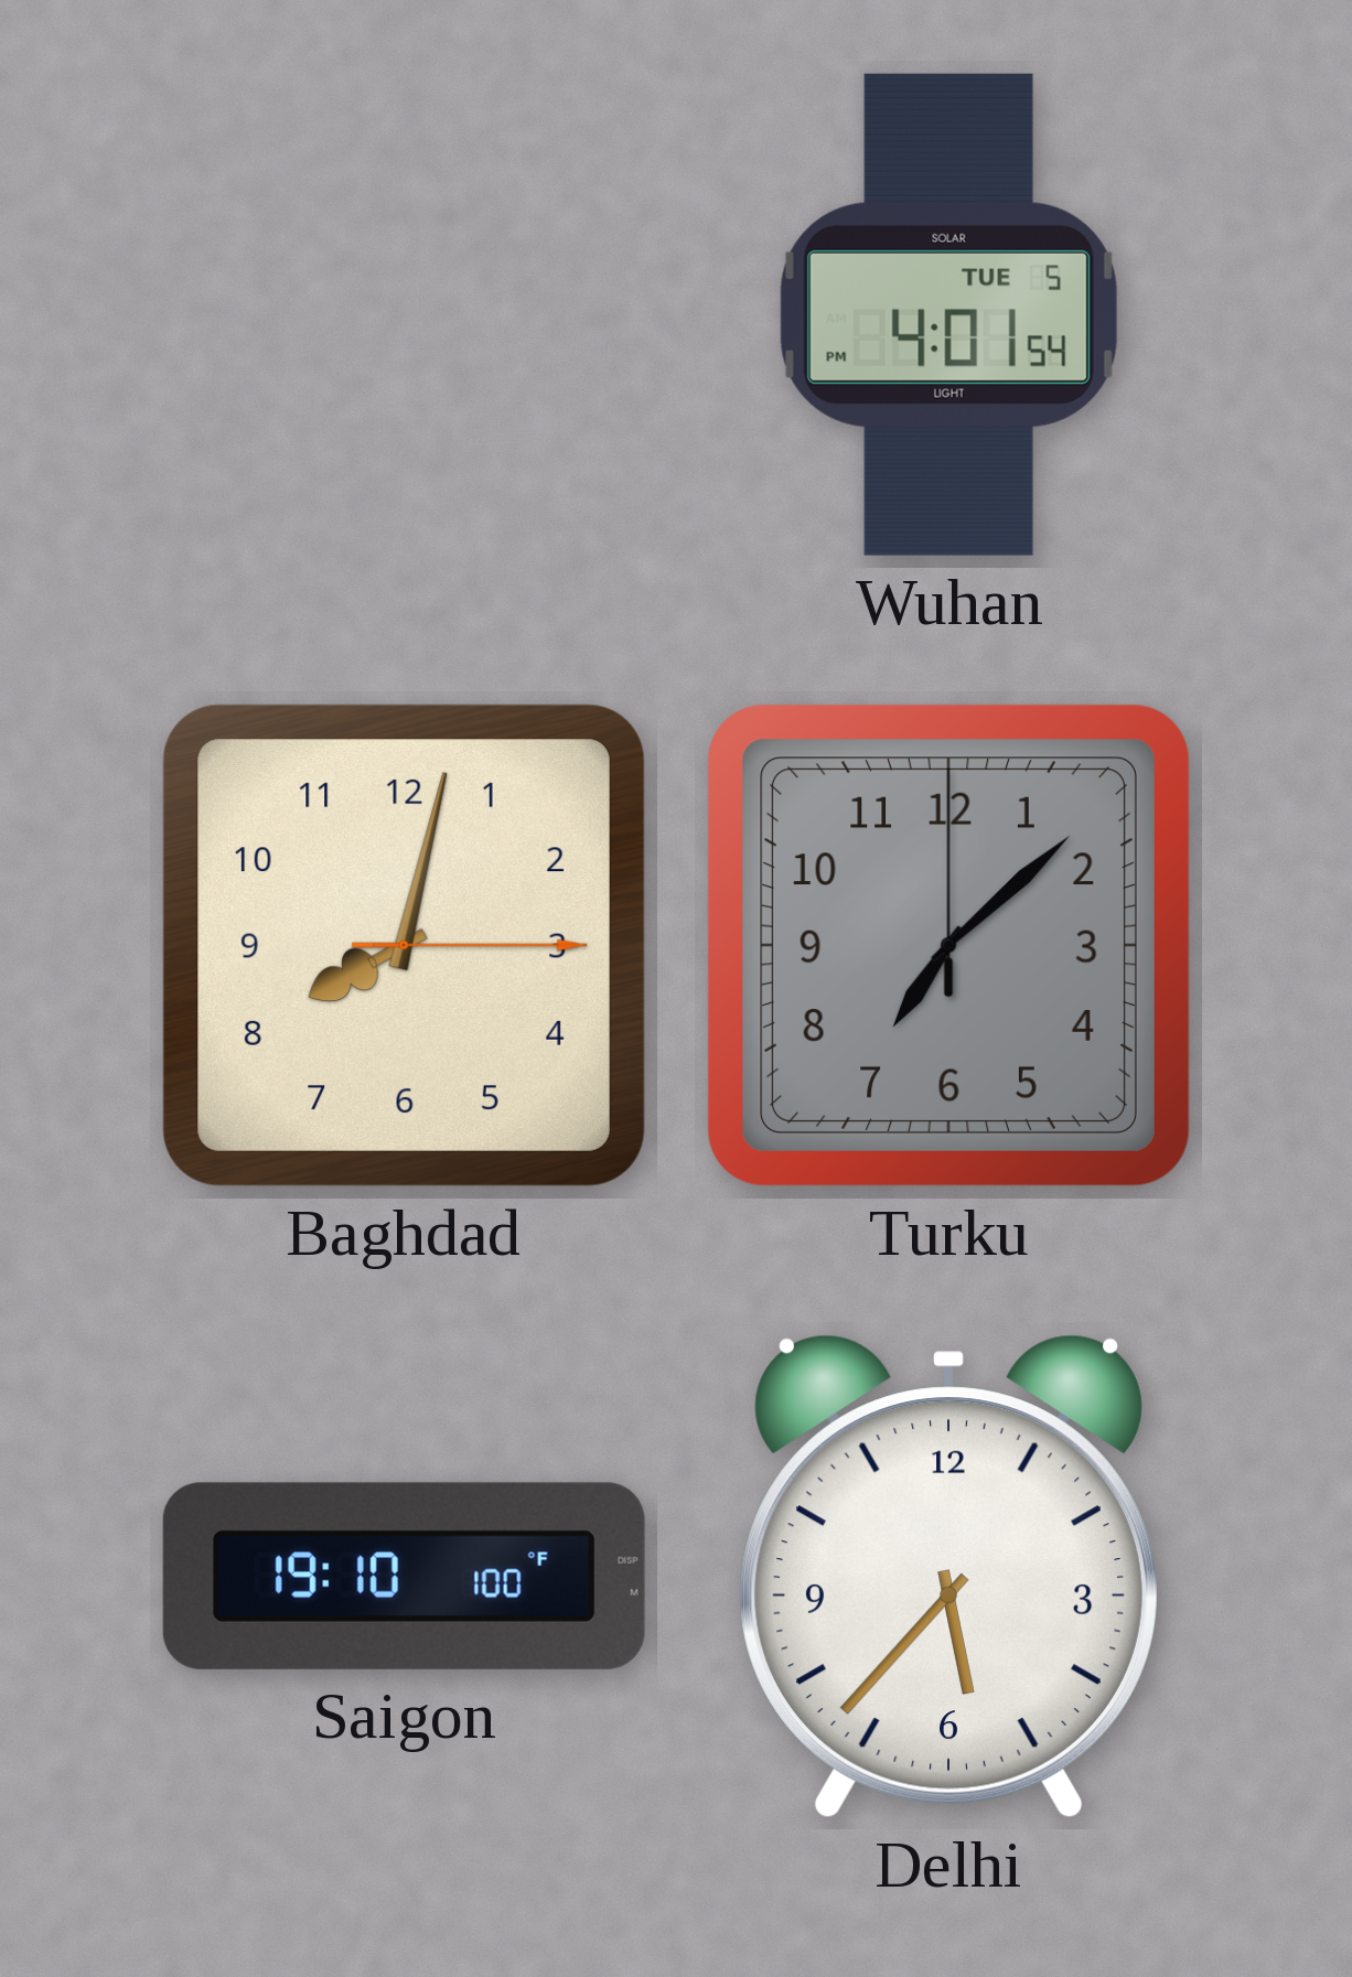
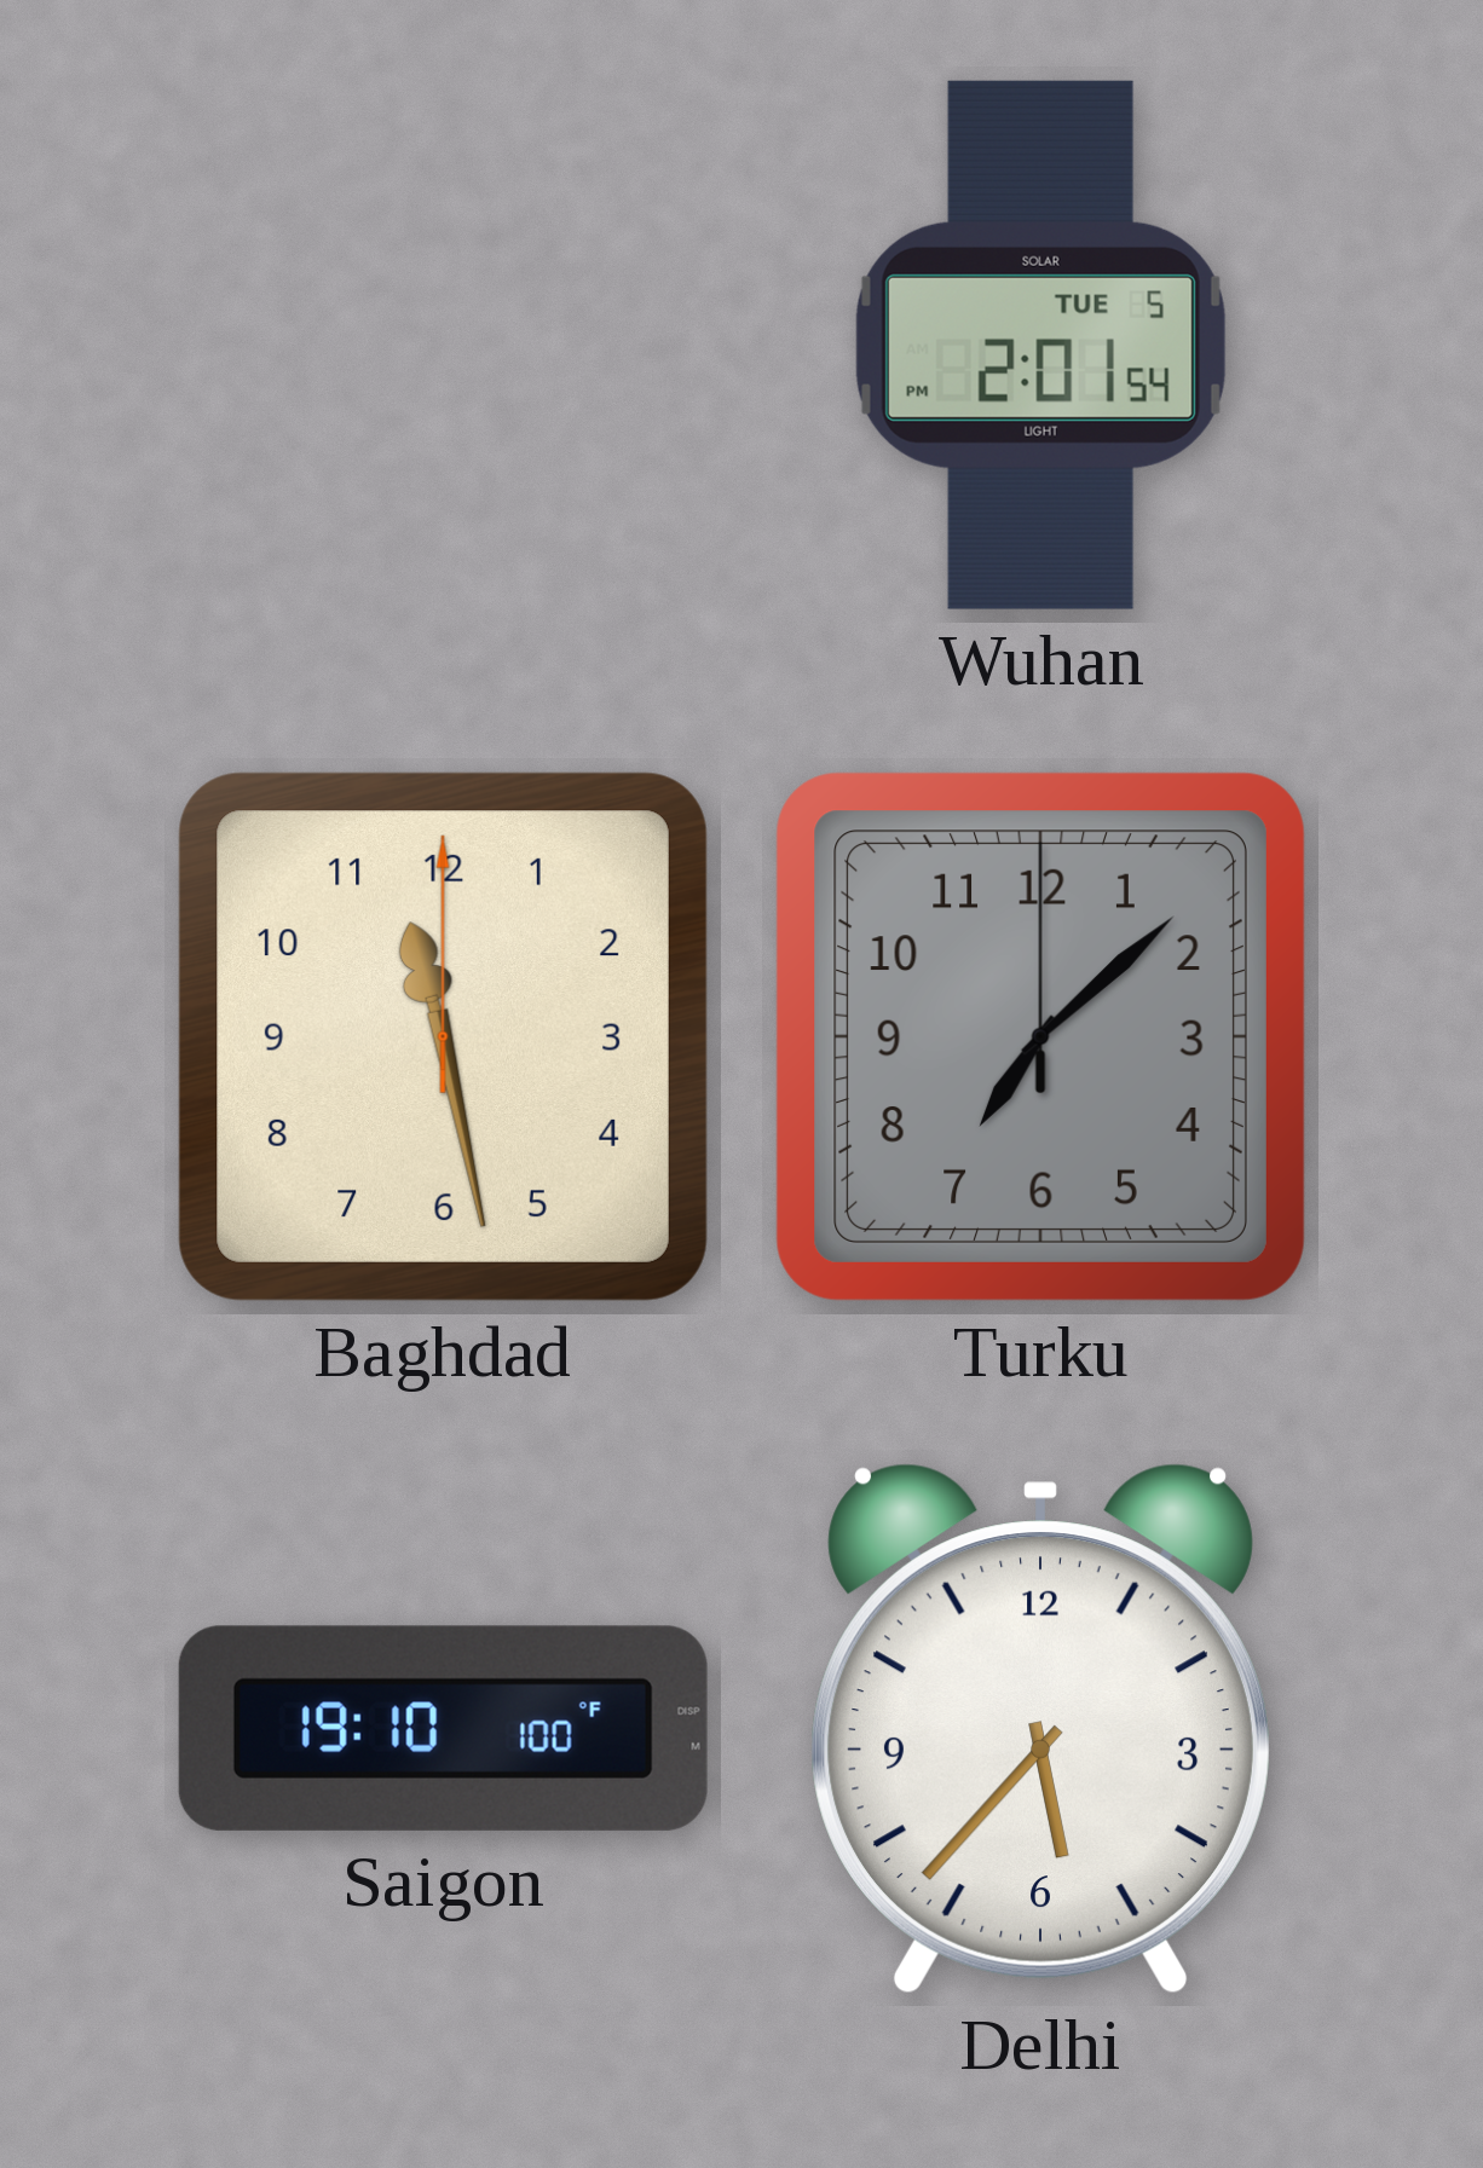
Wuhan: 4:01 -> 2:01 (1040, 345)
Baghdad: 8:02 -> 11:28 (443, 1036)
